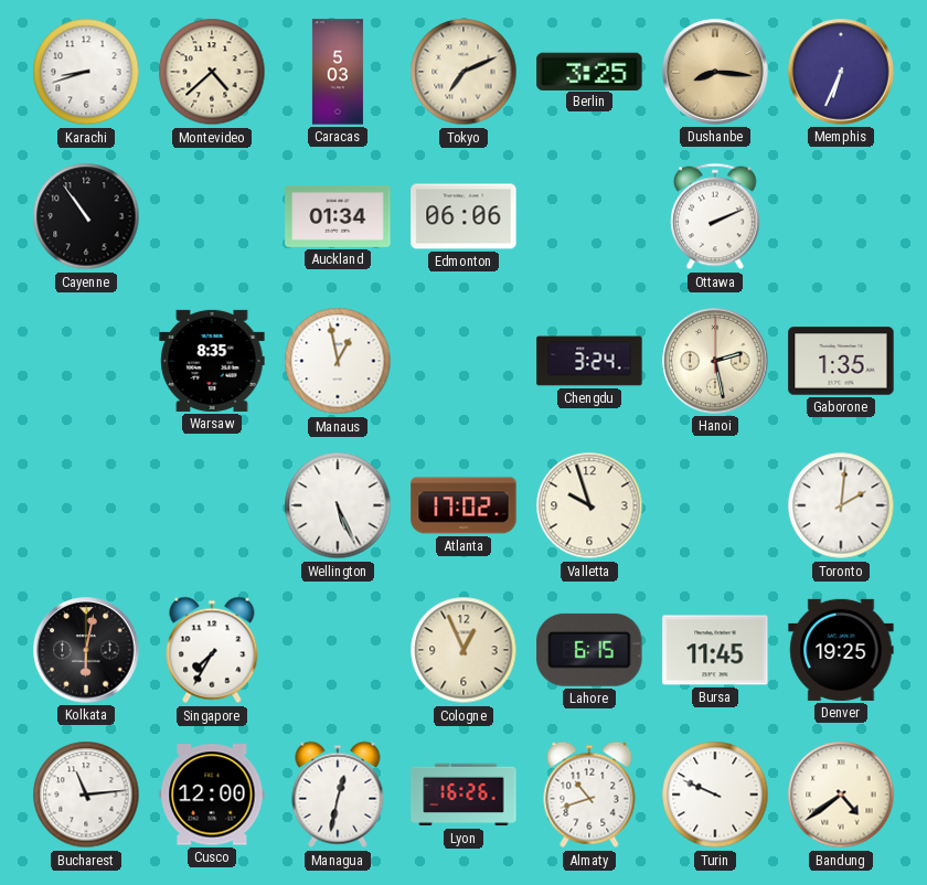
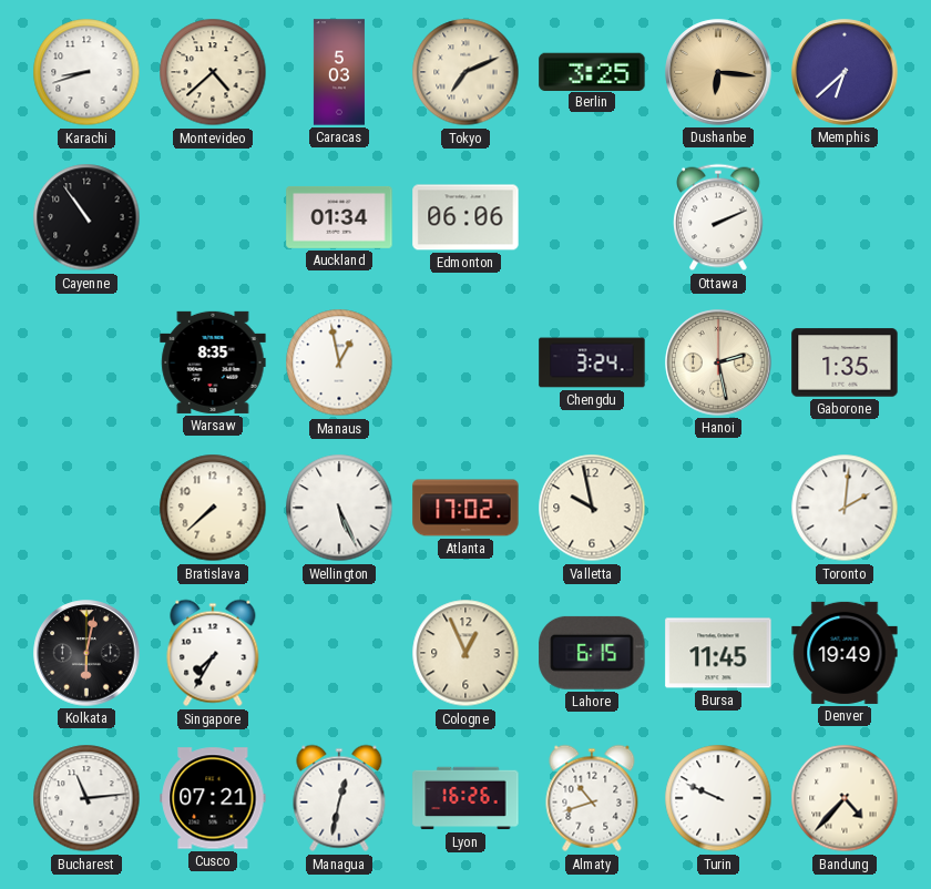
Dushanbe: 8:16 -> 6:16 (718, 72)
Memphis: 6:34 -> 6:38 (845, 72)
Bratislava: none -> 7:38 (213, 508)
Valletta: 9:57 -> 9:58 (592, 508)
Denver: 19:25 -> 19:49 (845, 653)
Cusco: 12:00 -> 07:21 (213, 798)
Bandung: 4:39 -> 4:37 (845, 798)
